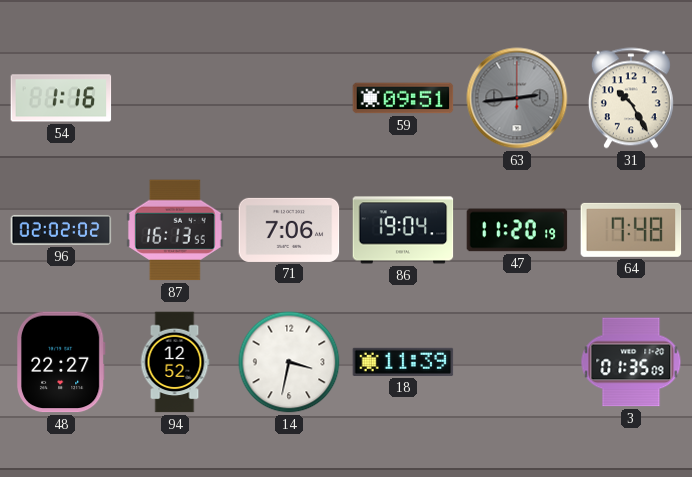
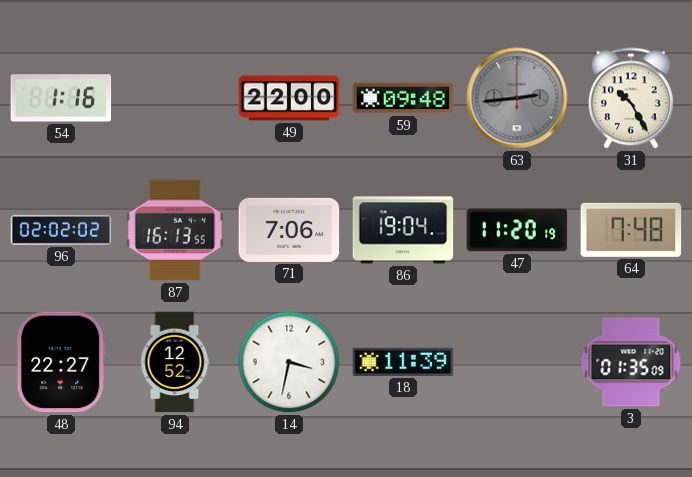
49: none -> 22:00 (289, 98)
59: 09:51 -> 09:48 (403, 98)
